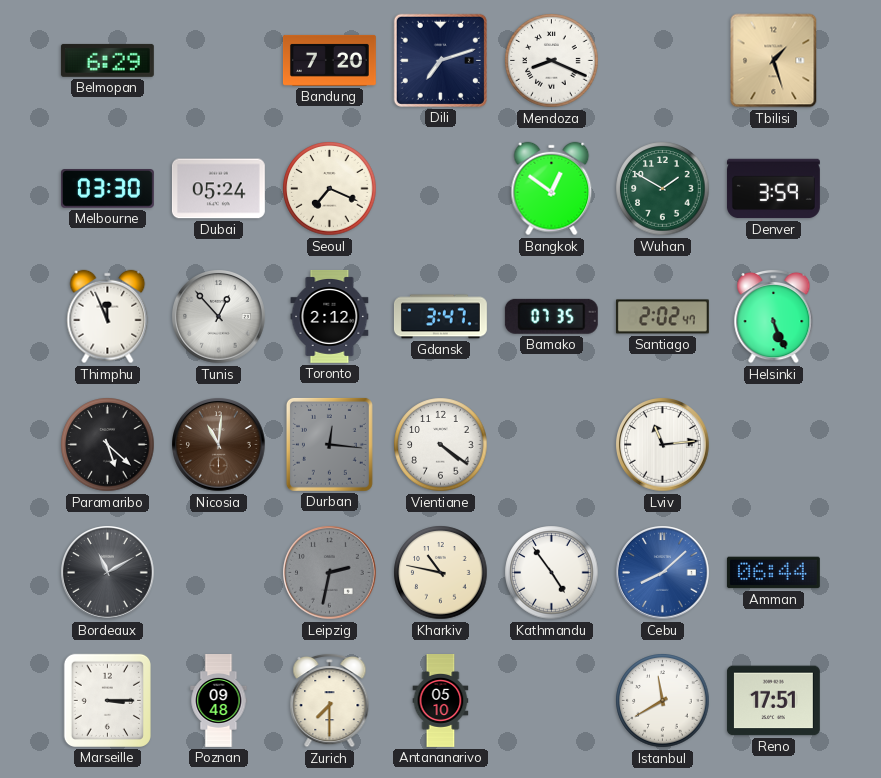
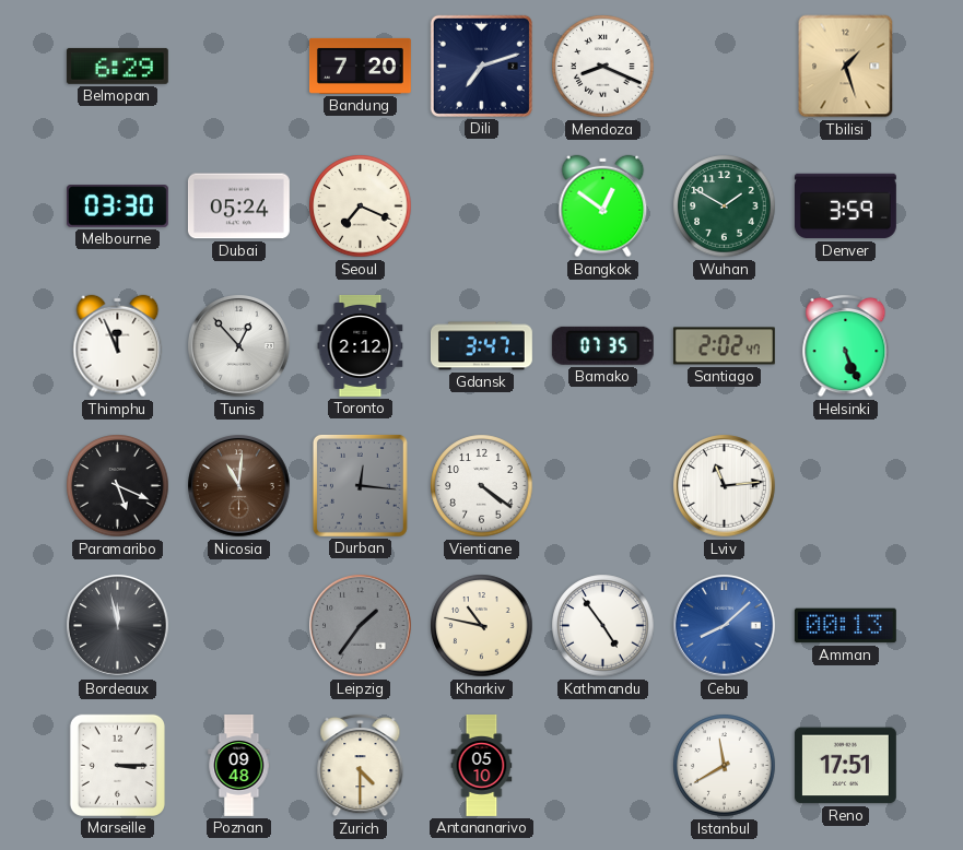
Paramaribo: 5:22 -> 5:19 (118, 486)
Bordeaux: 11:10 -> 11:58 (118, 626)
Leipzig: 2:32 -> 1:36 (361, 626)
Amman: 06:44 -> 00:13 (845, 626)
Zurich: 7:30 -> 4:30 (361, 765)
